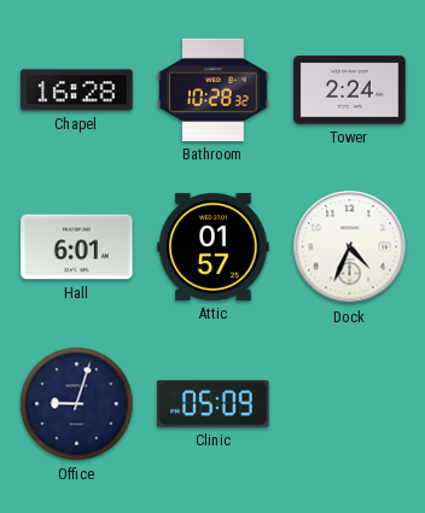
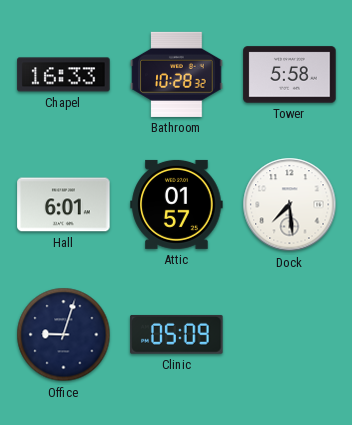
Chapel: 16:28 -> 16:33 (64, 75)
Tower: 2:24 -> 5:58 (290, 75)
Dock: 4:34 -> 7:29 (290, 205)
